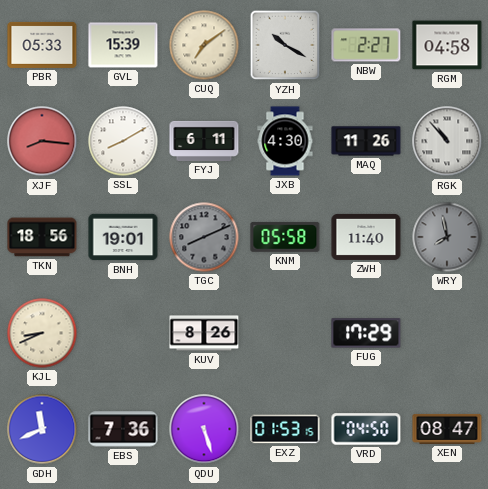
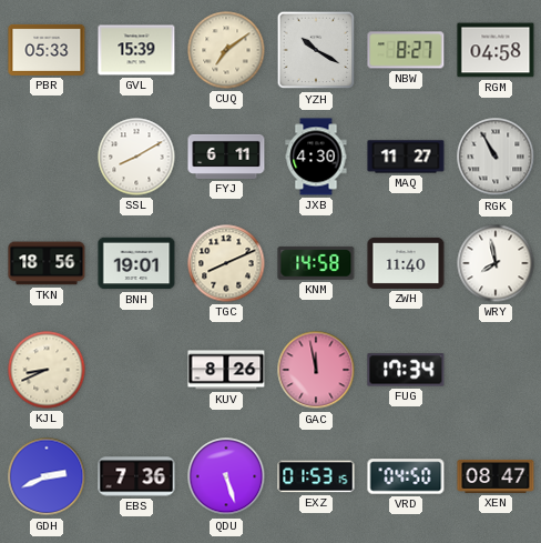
NBW: 2:27 -> 8:27 (406, 50)
XJF: 8:16 -> none (42, 141)
MAQ: 11:26 -> 11:27 (406, 157)
RGK: 10:53 -> 10:55 (496, 157)
TGC dial: grey -> cream (226, 263)
KNM: 05:58 -> 14:58 (316, 263)
WRY dial: grey -> white (496, 263)
GAC: none -> 11:58 (316, 370)
FUG: 17:29 -> 17:34 (406, 370)
GDH: 11:41 -> 2:41 (47, 476)
